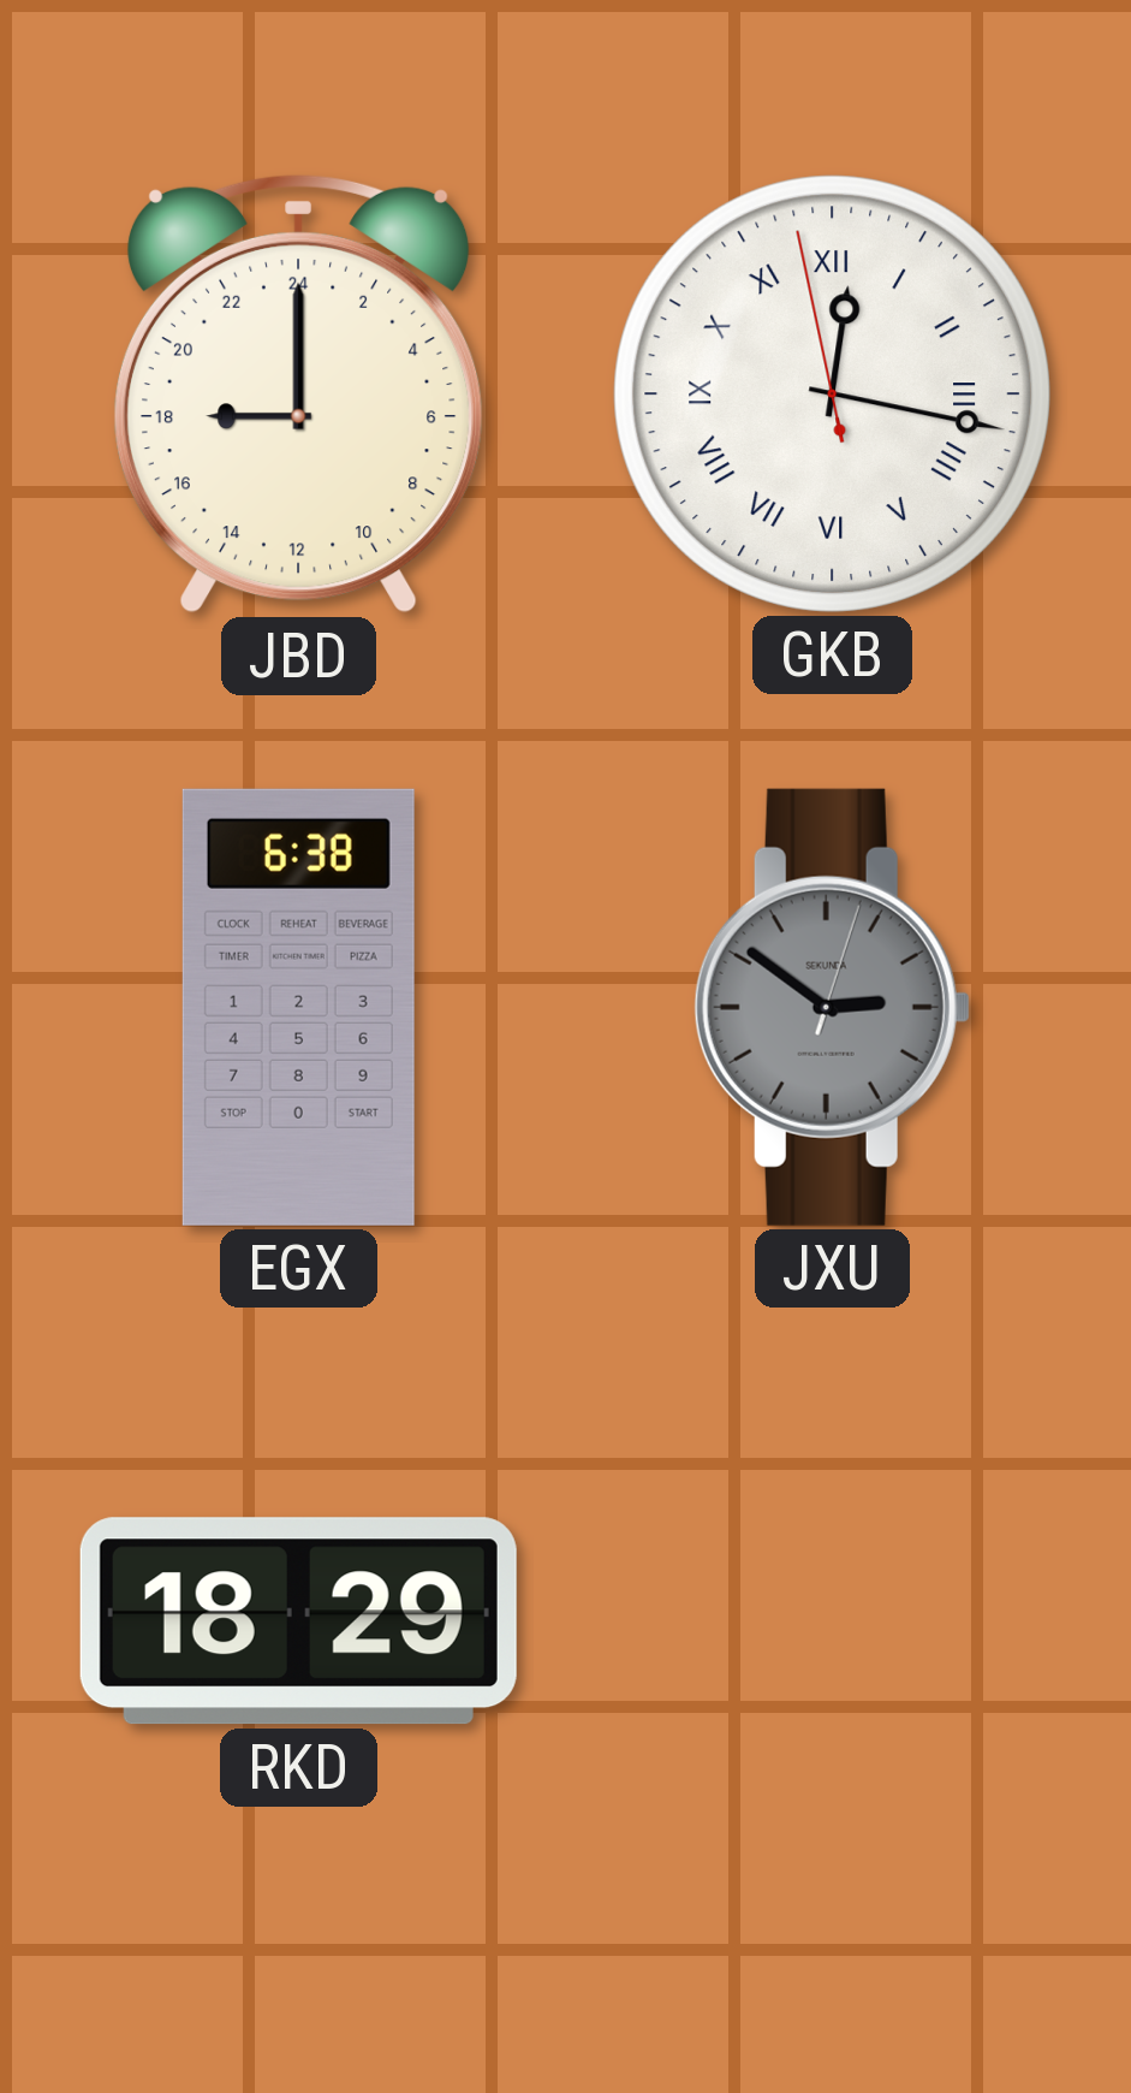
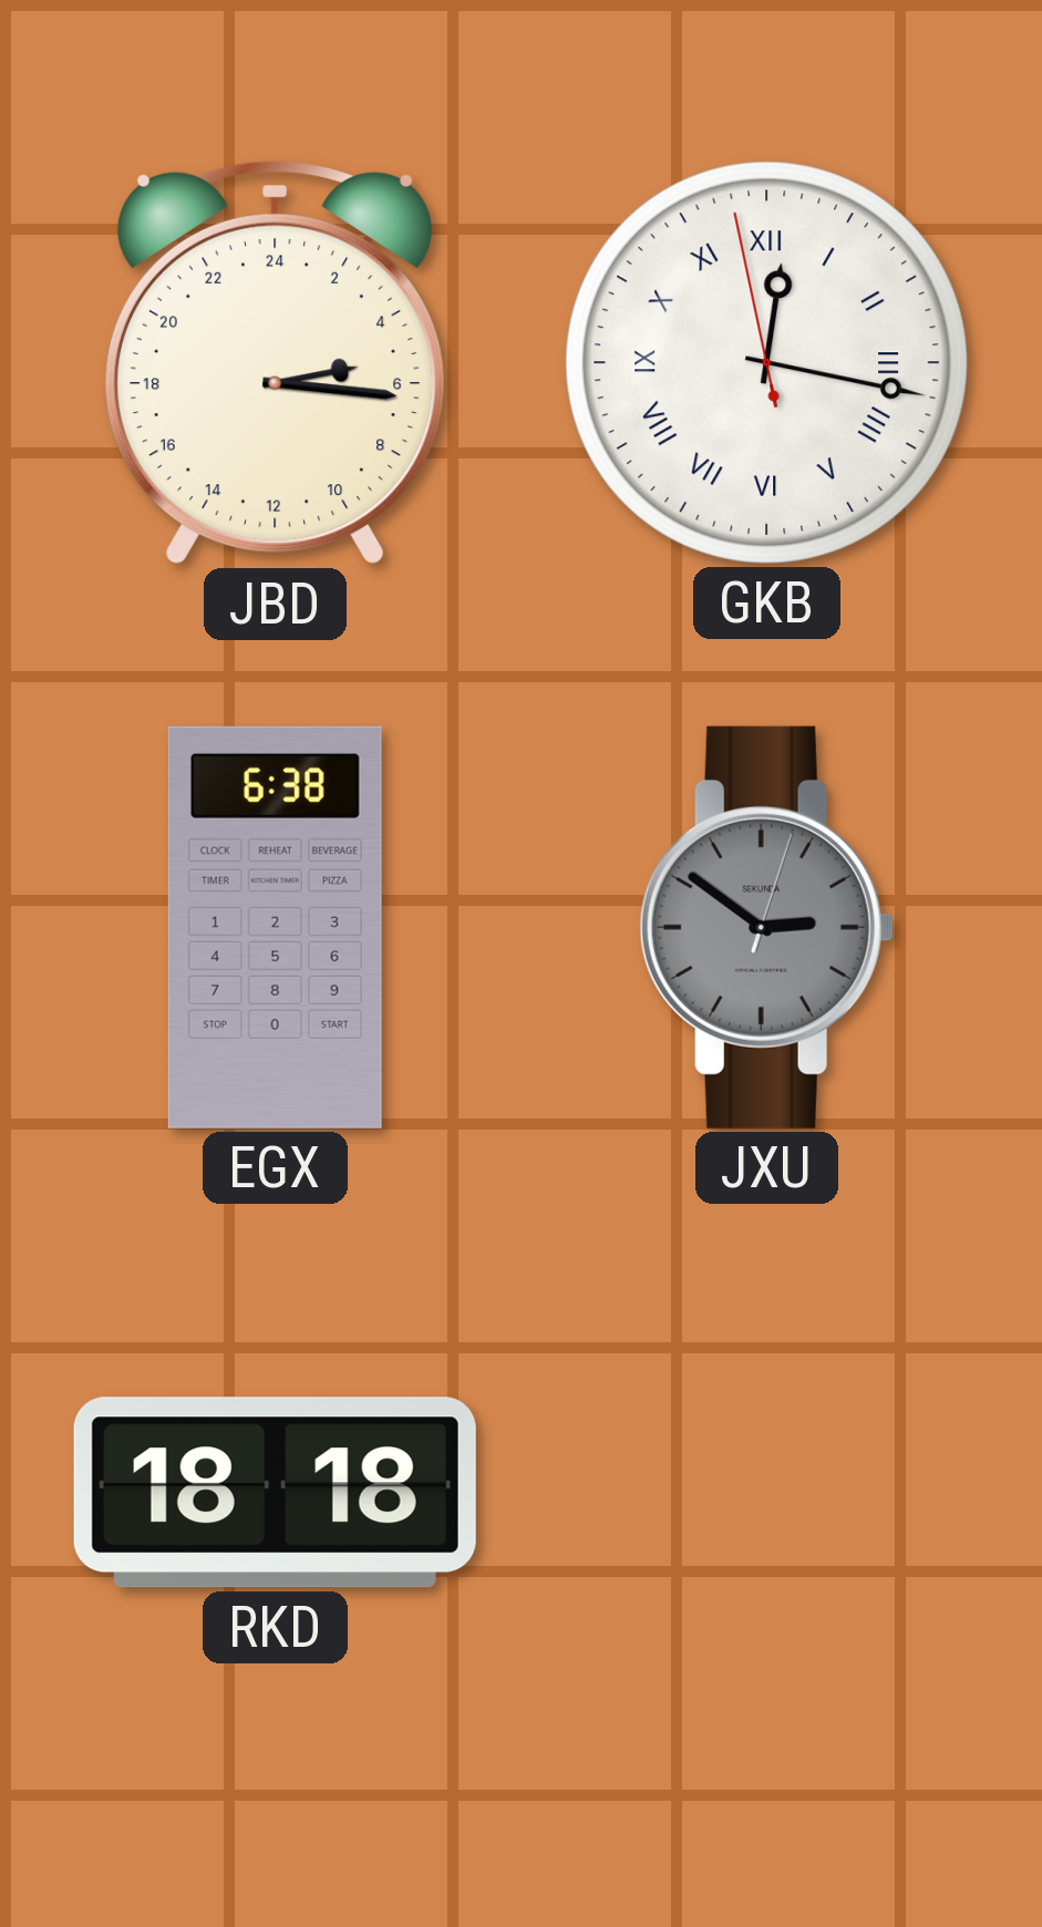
JBD: 18:00 -> 5:16 (275, 362)
RKD: 18:29 -> 18:18 (275, 1493)
